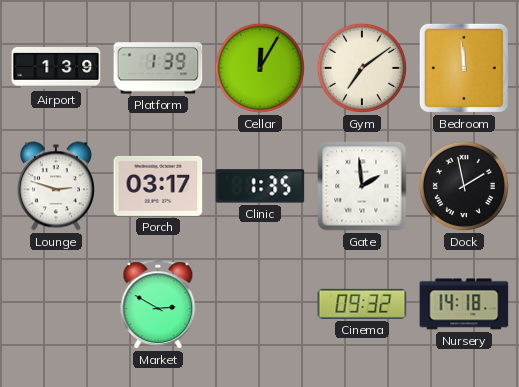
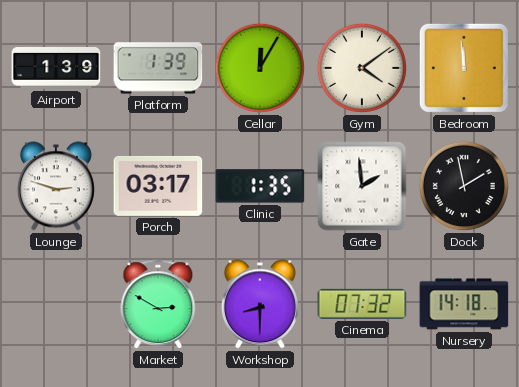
Gym: 7:09 -> 4:09 (362, 68)
Workshop: none -> 8:30 (260, 304)
Cinema: 09:32 -> 07:32 (362, 304)
